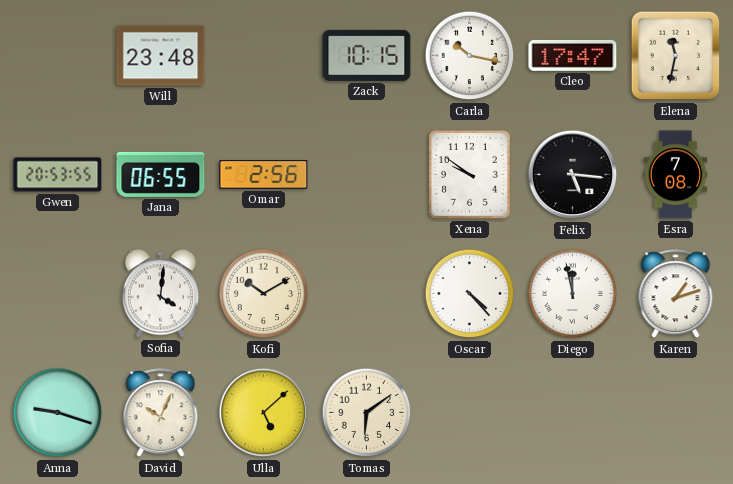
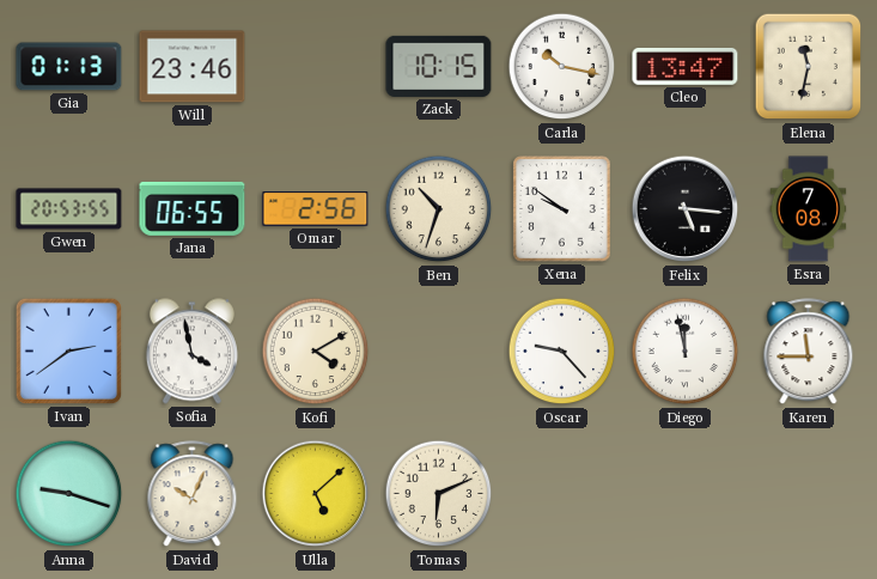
Gia: none -> 01:13 (69, 67)
Will: 23:48 -> 23:46 (193, 67)
Cleo: 17:47 -> 13:47 (686, 66)
Ben: none -> 10:33 (439, 209)
Ivan: none -> 2:39 (68, 351)
Sofia: 4:01 -> 3:58 (191, 352)
Kofi: 10:10 -> 4:10 (316, 352)
Oscar: 4:23 -> 9:23 (562, 352)
Karen: 1:12 -> 11:45 (809, 352)
Tomas: 6:09 -> 6:11 (439, 494)
